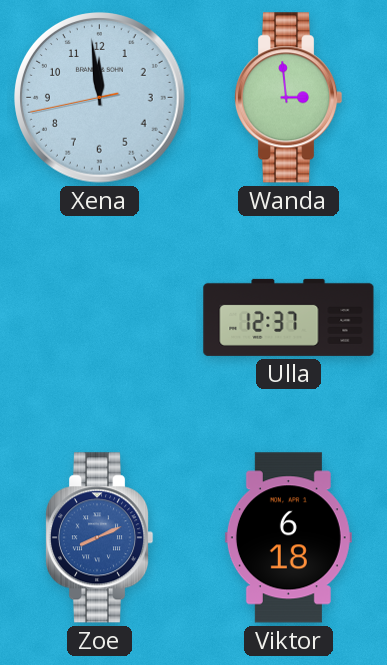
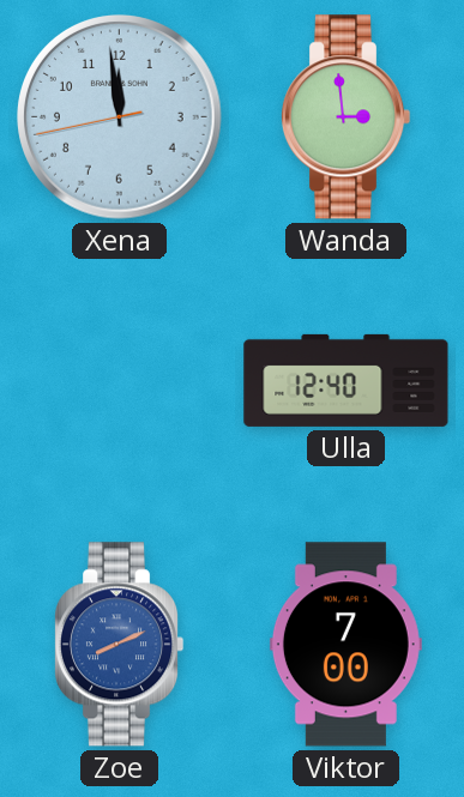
Ulla: 12:37 -> 12:40 (347, 380)
Viktor: 6:18 -> 7:00 (345, 645)
